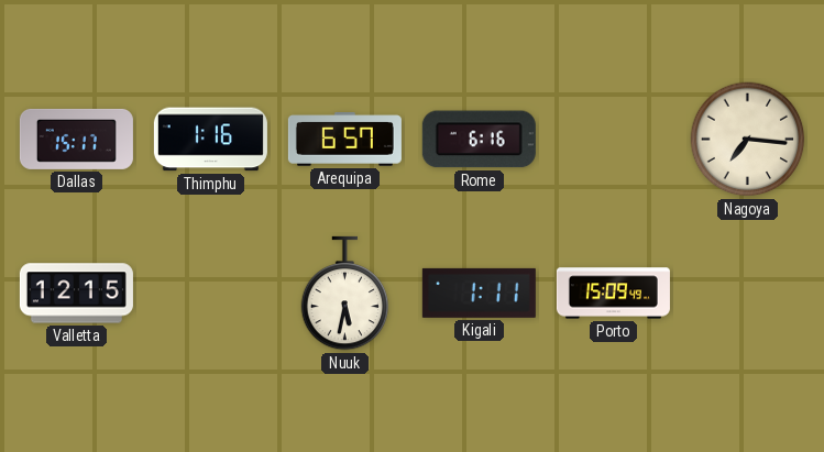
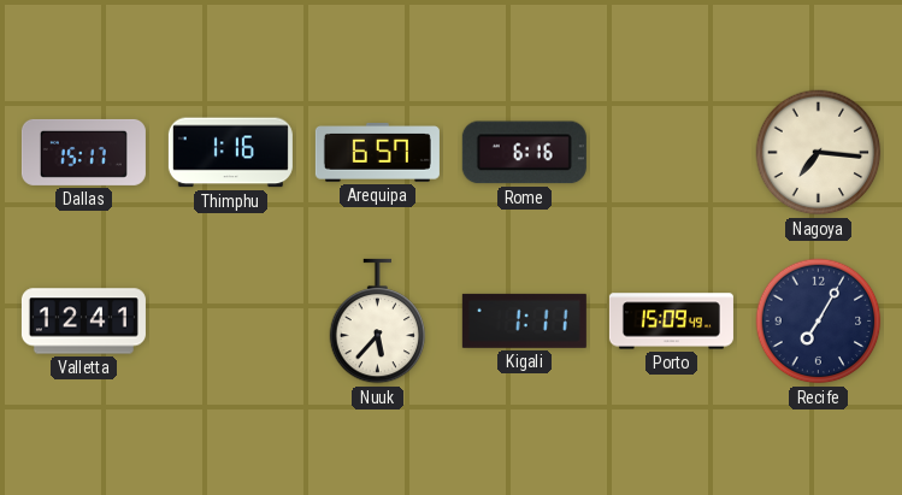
Valletta: 12:15 -> 12:41 (83, 322)
Nuuk: 5:32 -> 5:37 (378, 322)
Recife: none -> 7:05 (819, 322)
